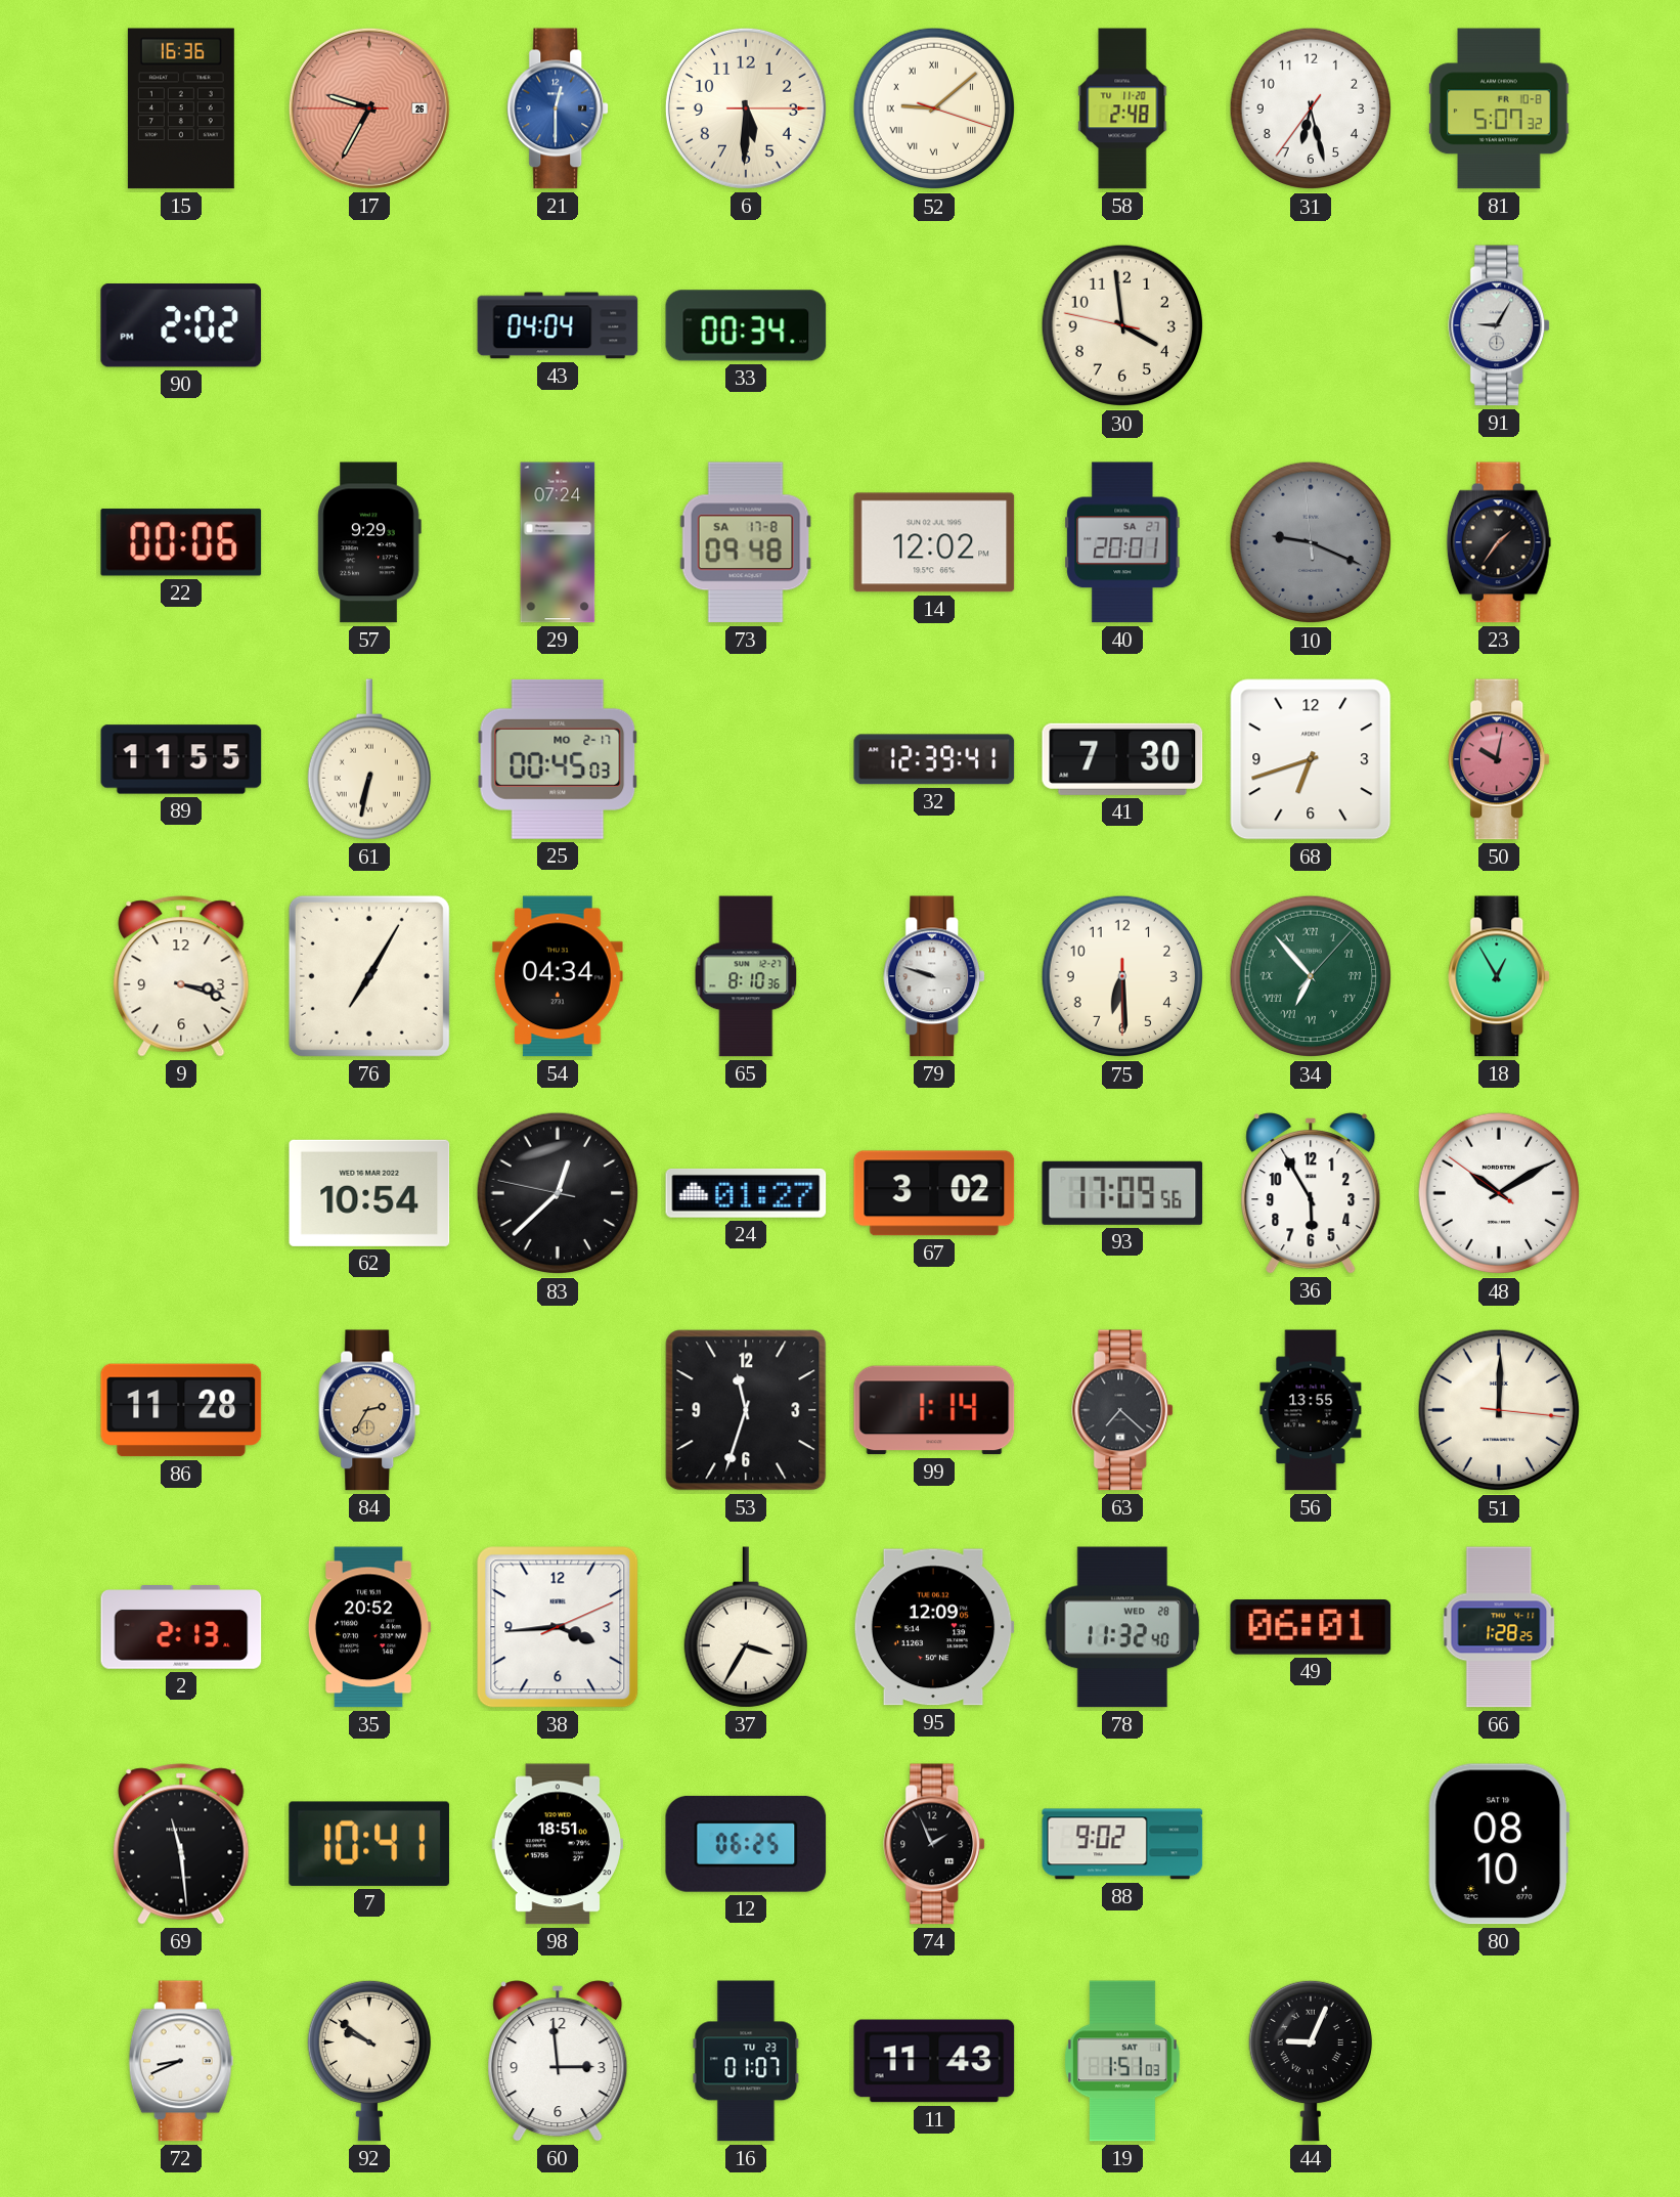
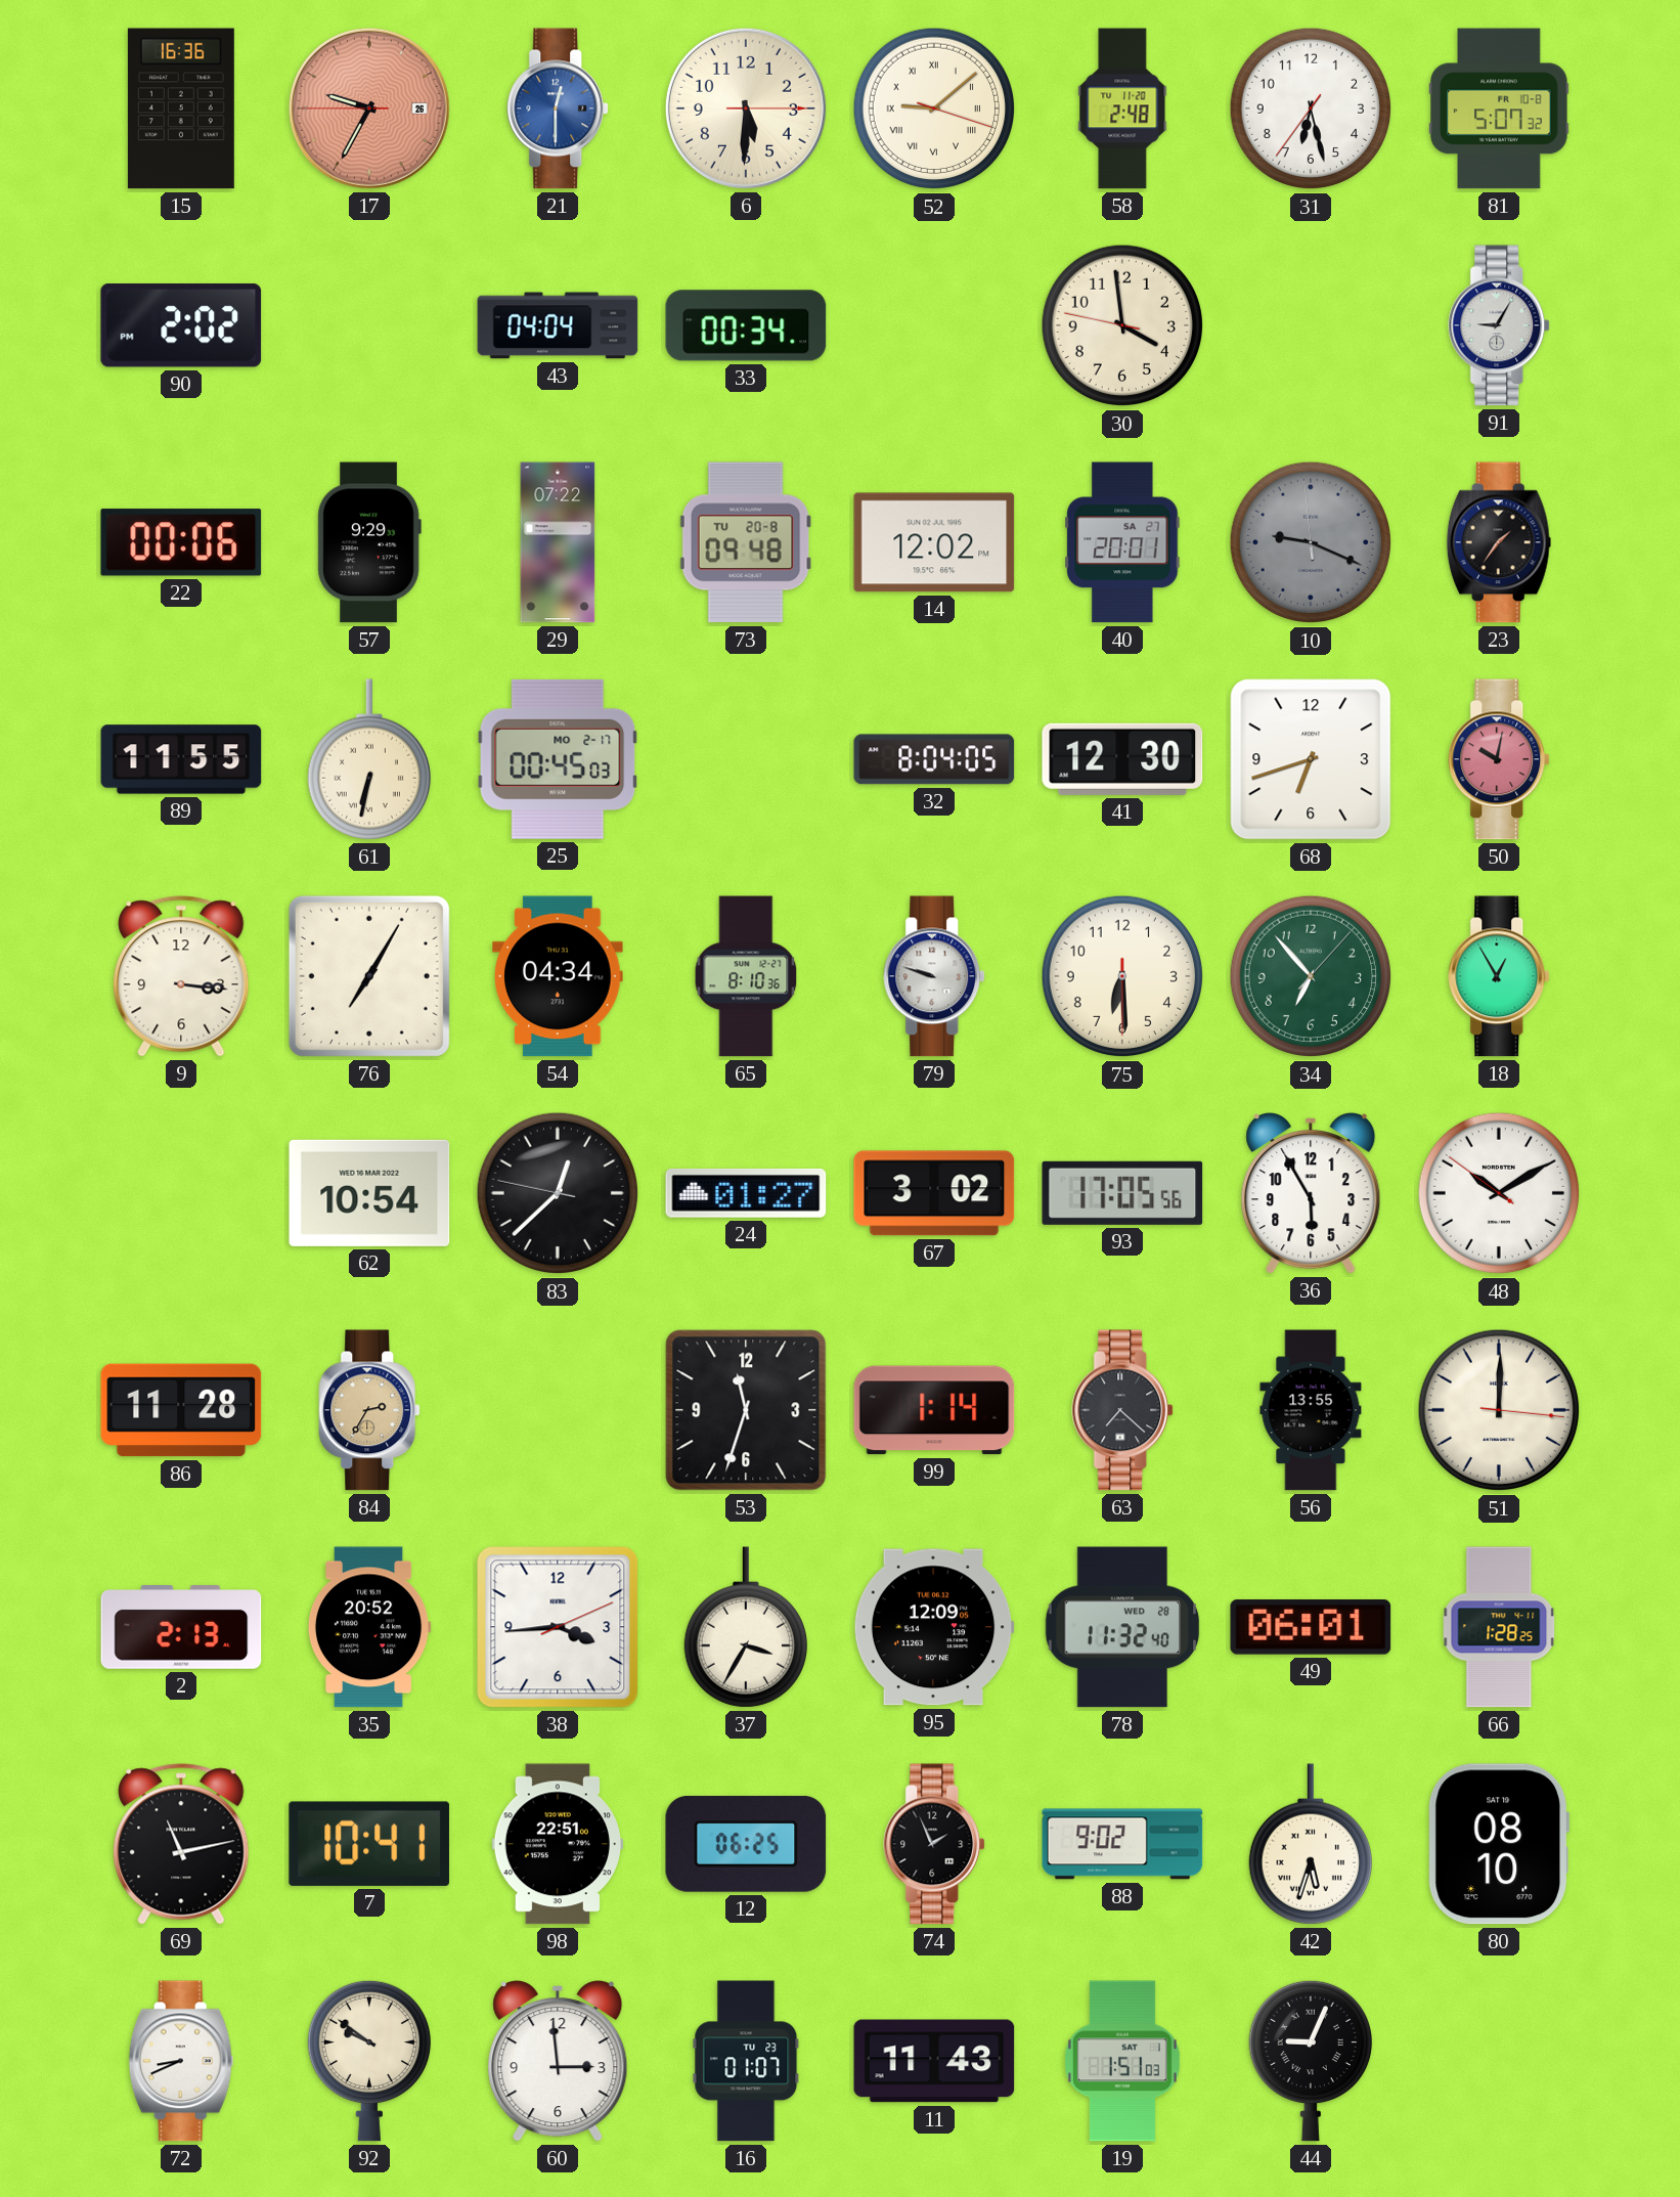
29: 07:24 -> 07:22 (558, 542)
73 date: SA 17-8 -> TU 20-8 (746, 542)
32: 12:39 -> 8:04 (934, 759)
41: 7:30 -> 12:30 (1122, 759)
9: 3:18 -> 3:16 (181, 976)
34 numerals: Roman -> Arabic (1311, 976)
93: 17:09 -> 17:05 (1122, 1193)
69: 11:29 -> 11:13 (181, 1844)
98: 18:51 -> 22:51 (557, 1844)
42: none -> 5:33 (1311, 1844)
